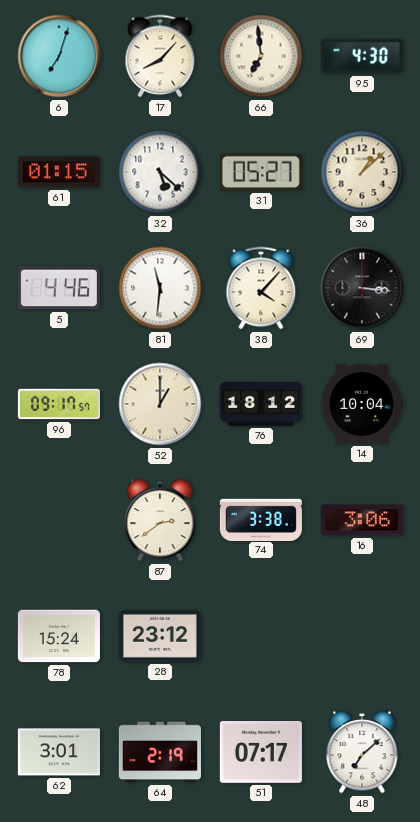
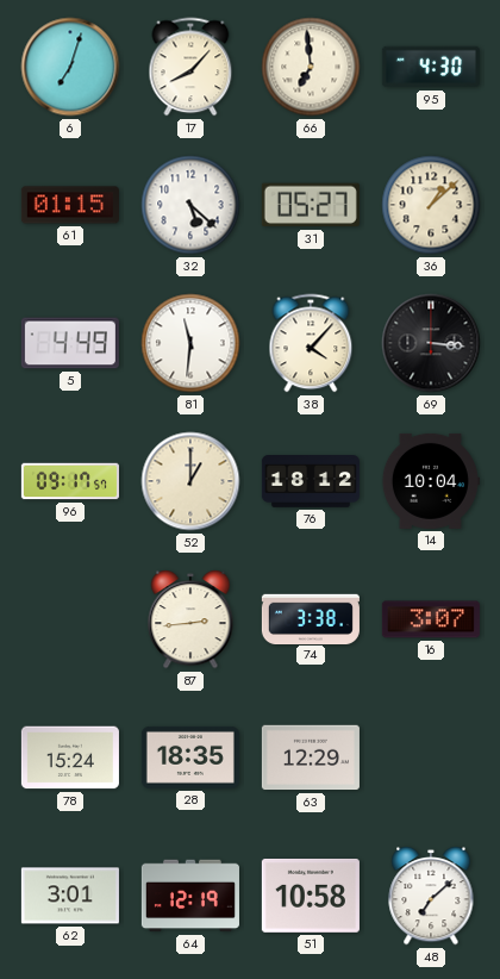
5: 4:46 -> 4:49 (70, 343)
87: 2:39 -> 2:44 (190, 619)
16: 3:06 -> 3:07 (431, 619)
28: 23:12 -> 18:35 (190, 757)
63: none -> 12:29 (311, 757)
64: 2:19 -> 12:19 (190, 896)
51: 07:17 -> 10:58 (311, 897)
